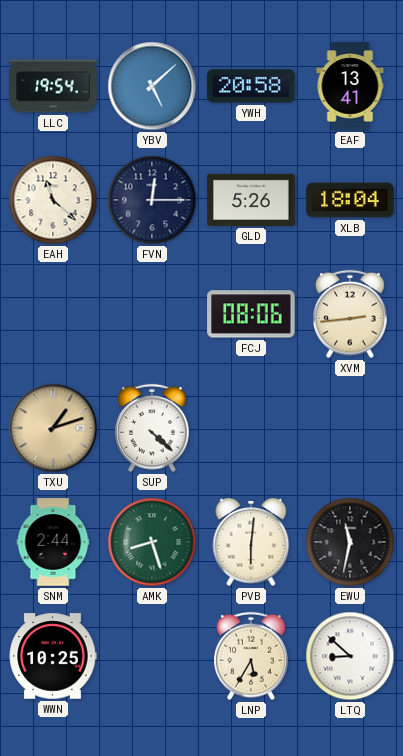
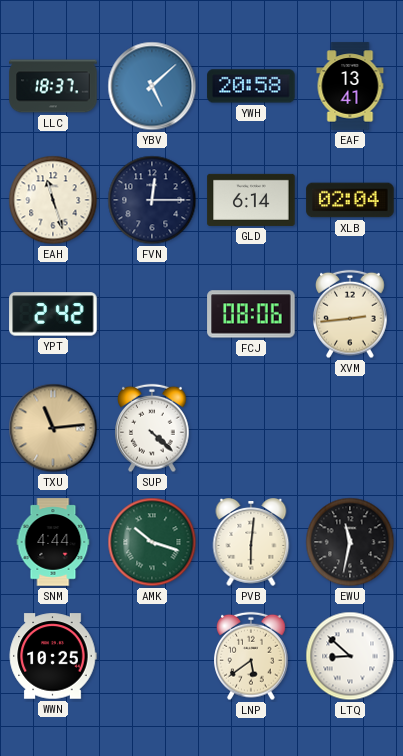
LLC: 19:54 -> 18:37 (53, 86)
EAH: 11:22 -> 11:27 (53, 200)
GLD: 5:26 -> 6:14 (251, 200)
XLB: 18:04 -> 02:04 (350, 200)
YPT: none -> 2:42 (53, 314)
TXU: 1:12 -> 11:14 (53, 428)
SNM: 2:44 -> 4:44 (53, 542)
AMK: 8:27 -> 10:18 (152, 542)
LNP: 5:35 -> 5:39 (251, 656)
